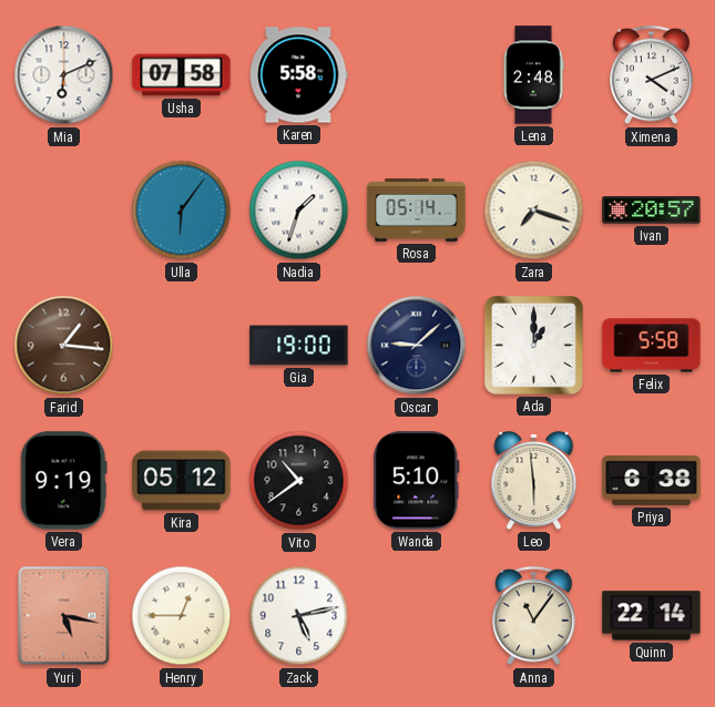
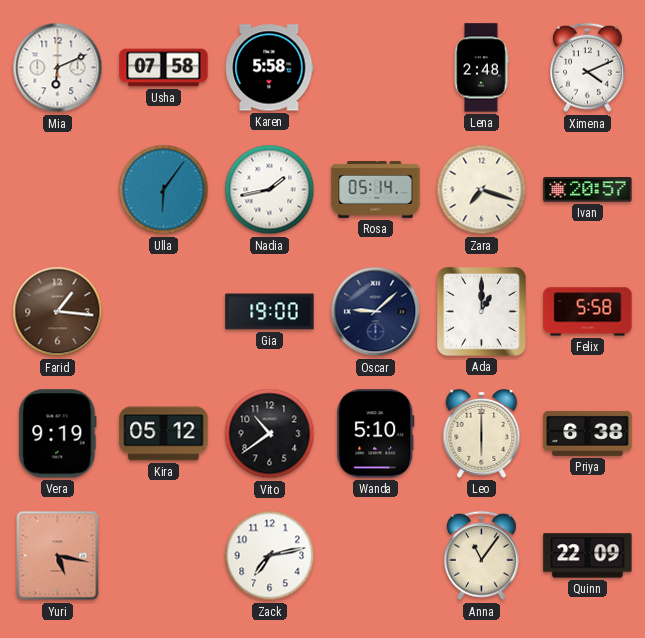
Nadia: 1:33 -> 1:43 (270, 190)
Leo: 5:59 -> 6:00 (482, 433)
Henry: 12:45 -> none (182, 616)
Zack: 5:13 -> 7:13 (270, 556)
Quinn: 22:14 -> 22:09 (588, 556)
